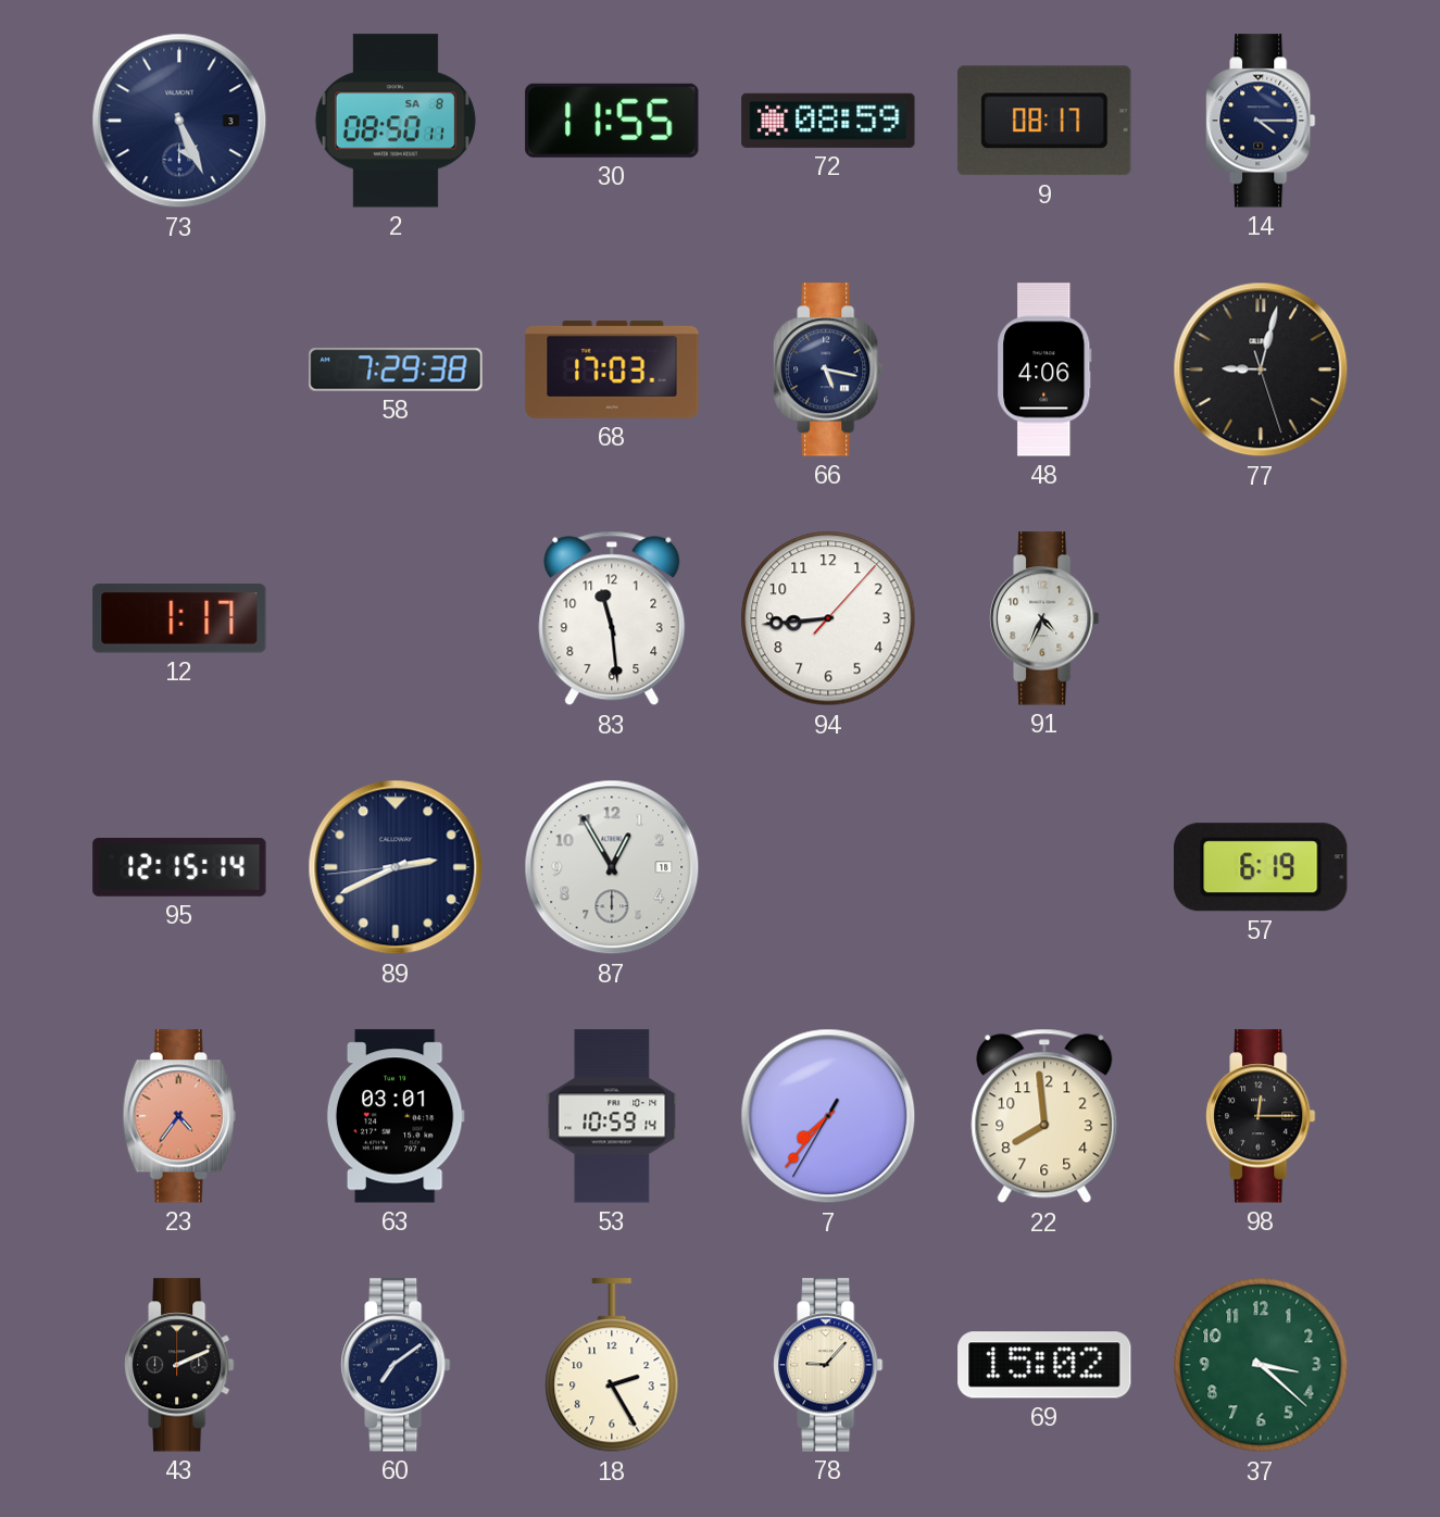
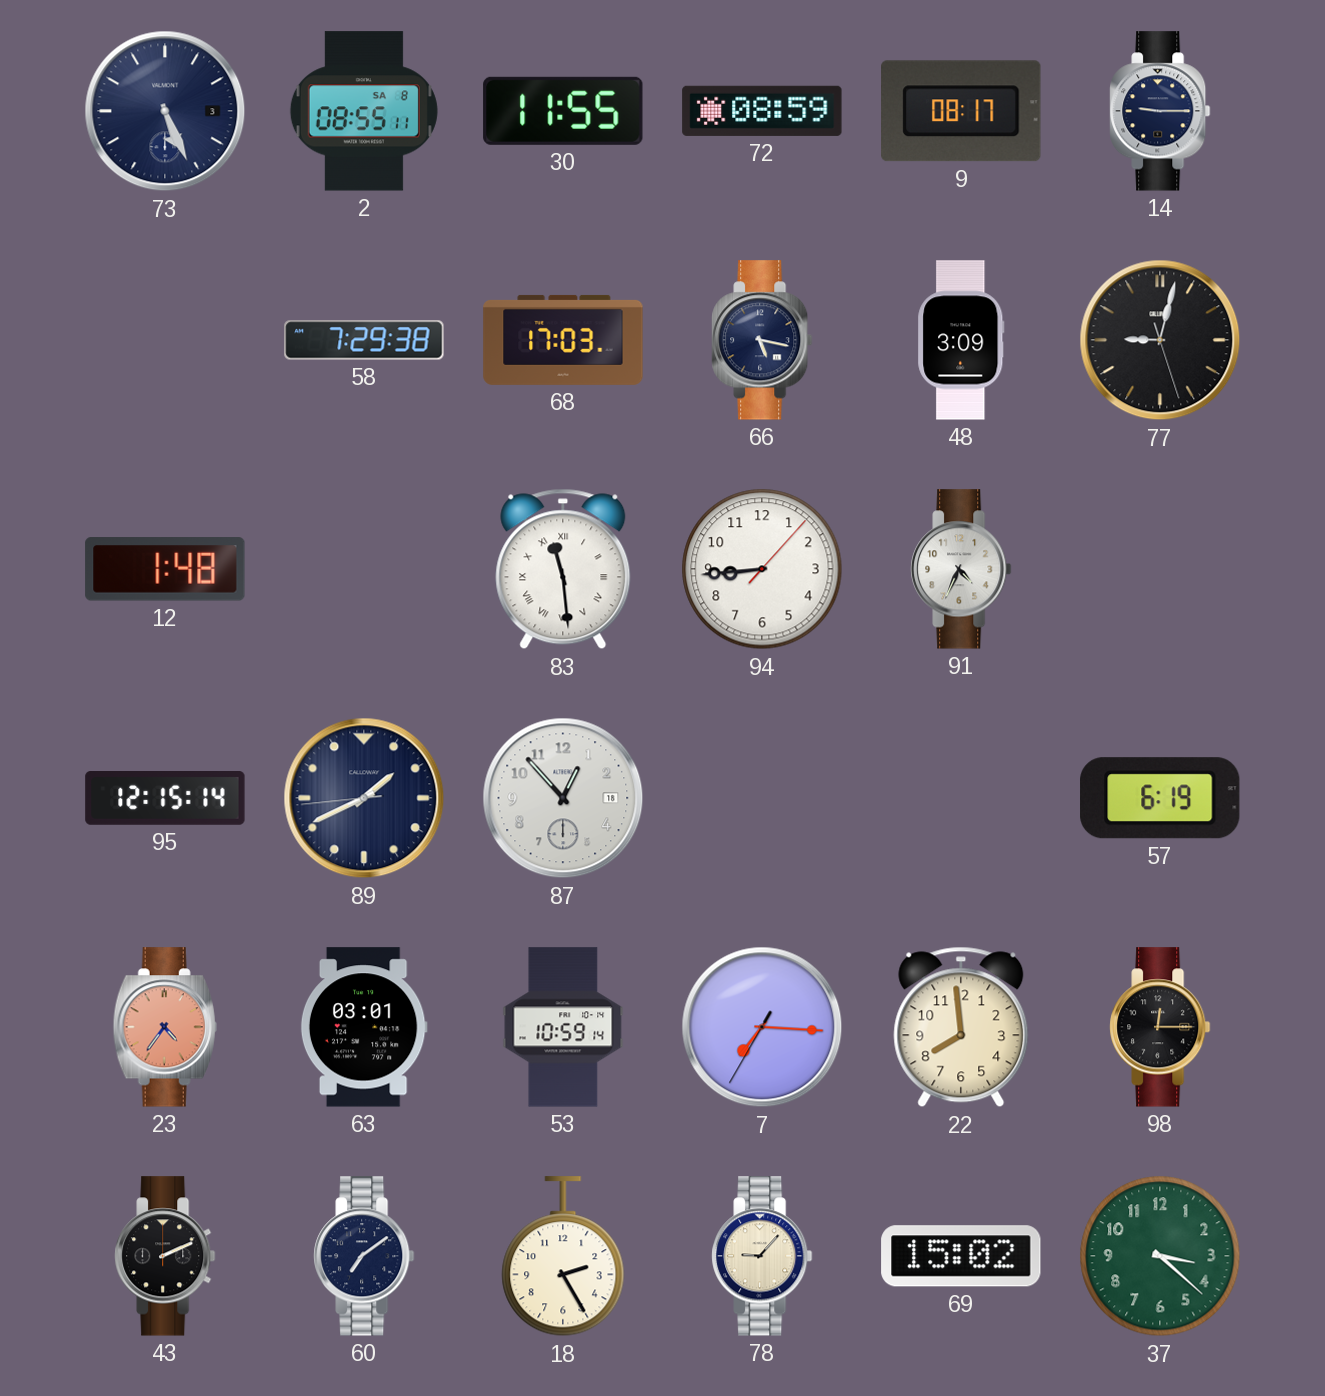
2: 08:50 -> 08:55 (364, 111)
14: 4:15 -> 9:15 (1160, 111)
48: 4:06 -> 3:09 (961, 340)
12: 1:17 -> 1:48 (165, 569)
83 numerals: Arabic -> Roman (563, 569)
89: 2:40 -> 1:40 (364, 798)
87: 12:55 -> 12:53 (563, 798)
7: 7:36 -> 7:15 (762, 1027)
